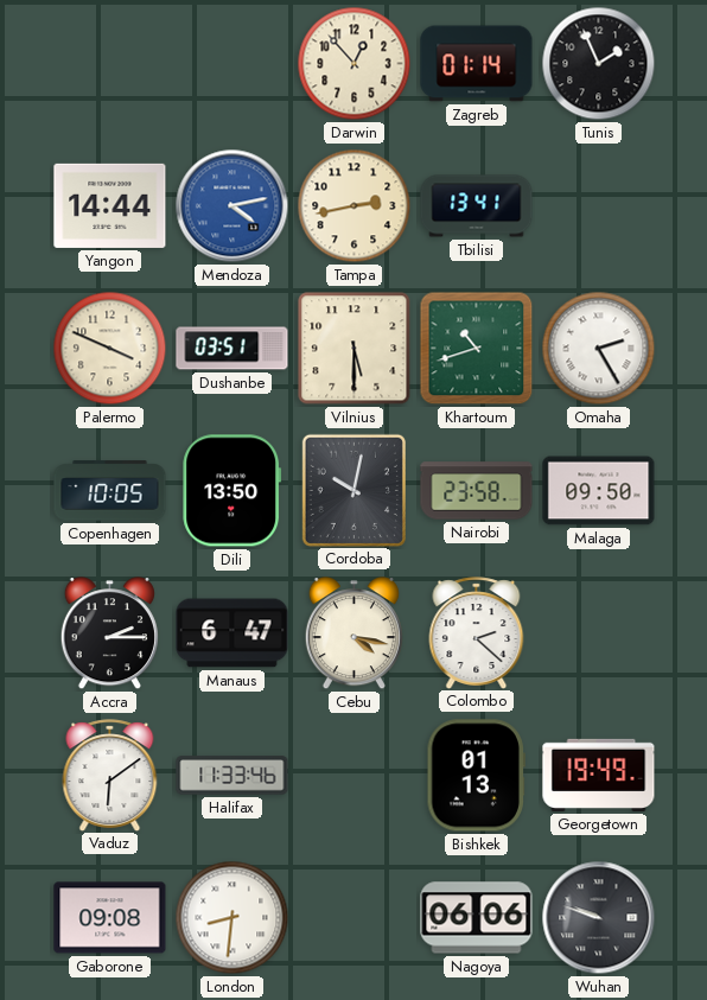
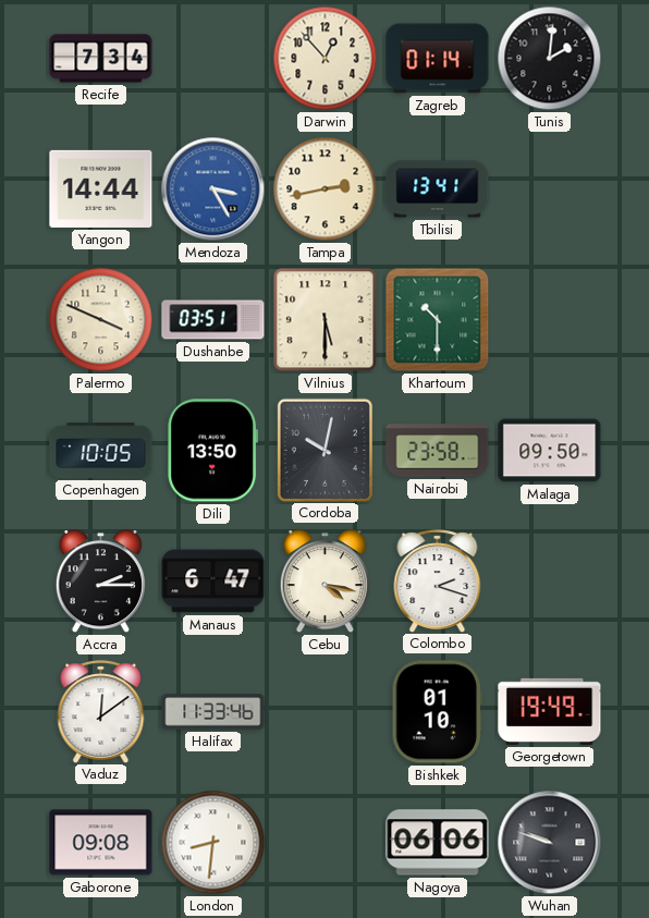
Recife: none -> 7:34 (101, 59)
Tunis: 1:56 -> 2:01 (550, 59)
Mendoza: 4:13 -> 3:25 (213, 189)
Khartoum: 10:42 -> 10:30 (438, 320)
Omaha: 2:25 -> none (599, 349)
Colombo: 2:22 -> 2:18 (438, 580)
Vaduz: 6:09 -> 12:09 (101, 711)
Bishkek: 01:13 -> 01:10 (437, 712)
